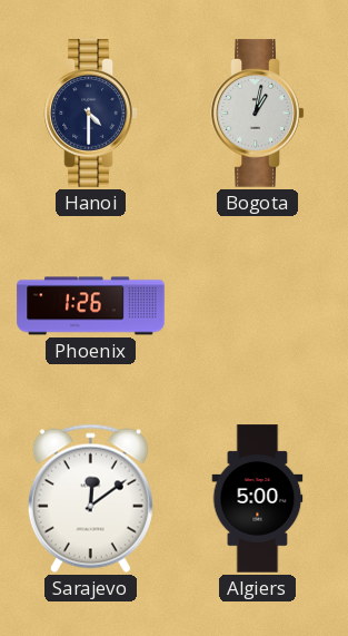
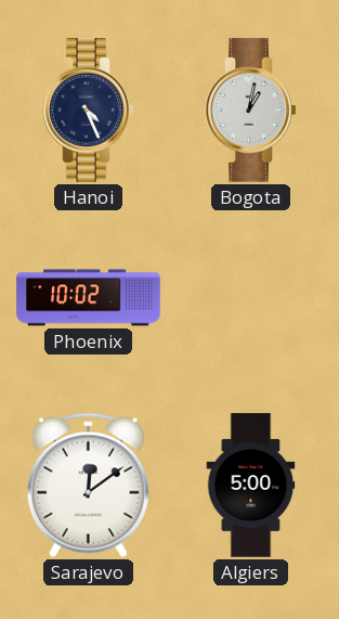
Hanoi: 4:30 -> 4:26 (89, 111)
Phoenix: 1:26 -> 10:02 (89, 298)
